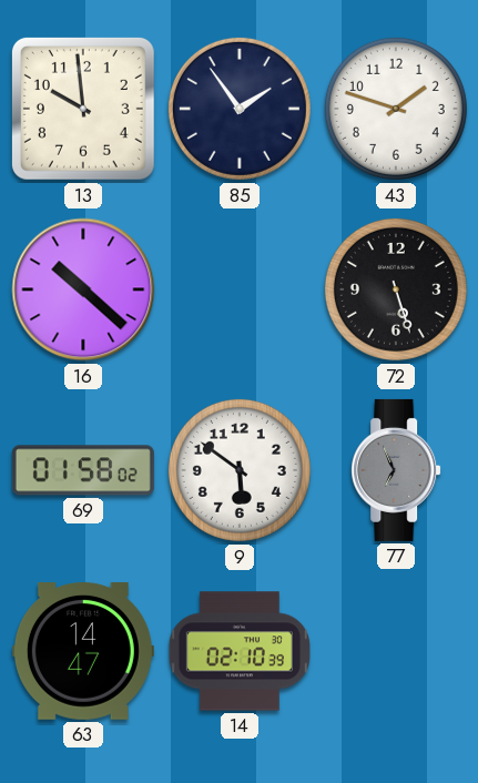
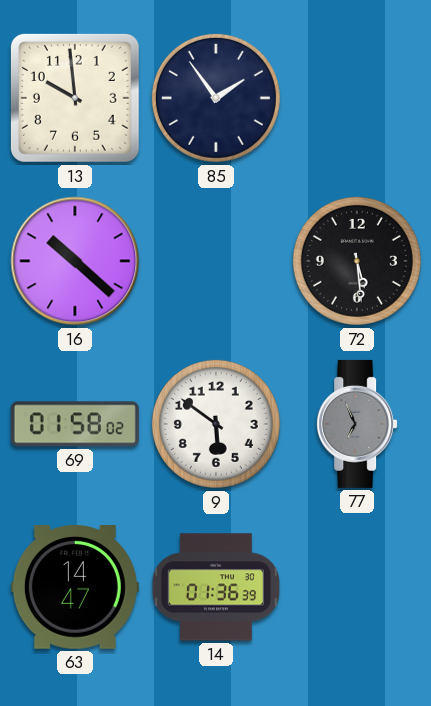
43: 1:48 -> none (396, 109)
72: 5:27 -> 5:29 (357, 261)
14: 02:10 -> 01:36 (216, 587)
